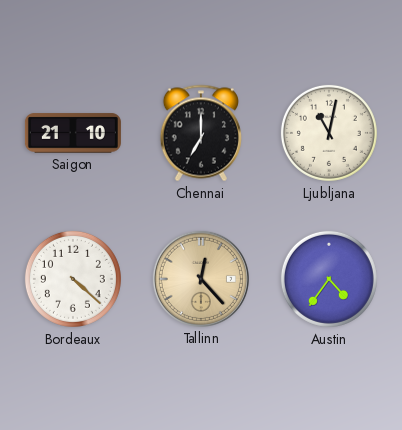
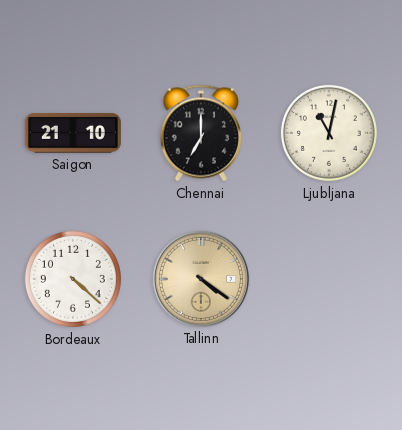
Tallinn: 12:23 -> 4:21 (201, 279)
Austin: 4:36 -> none (329, 279)
